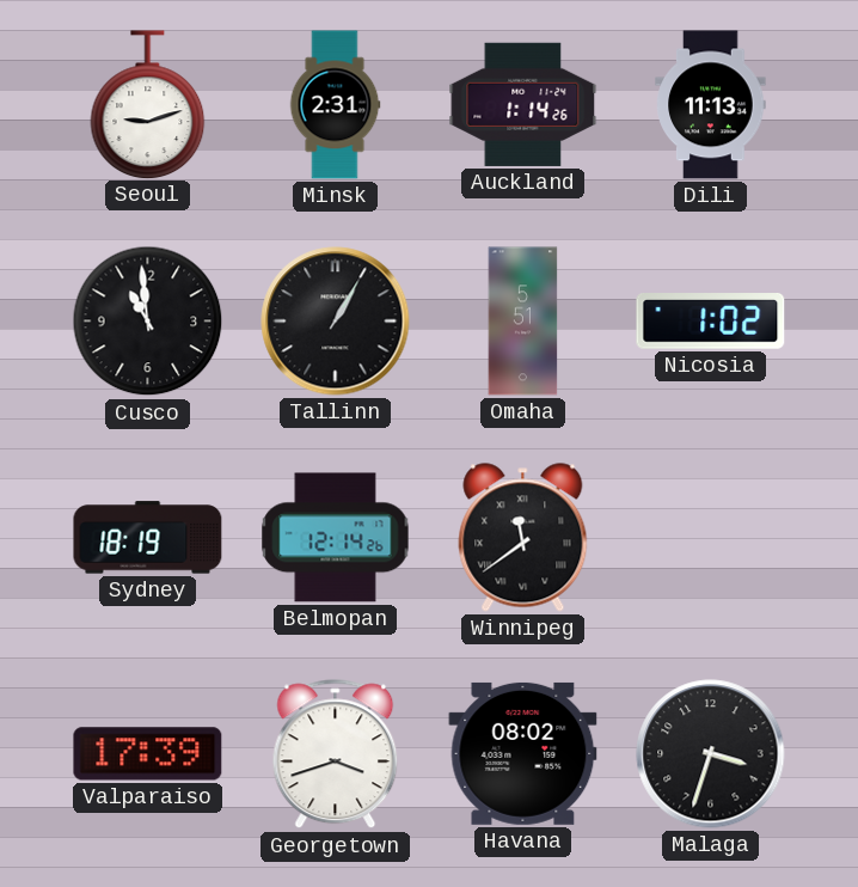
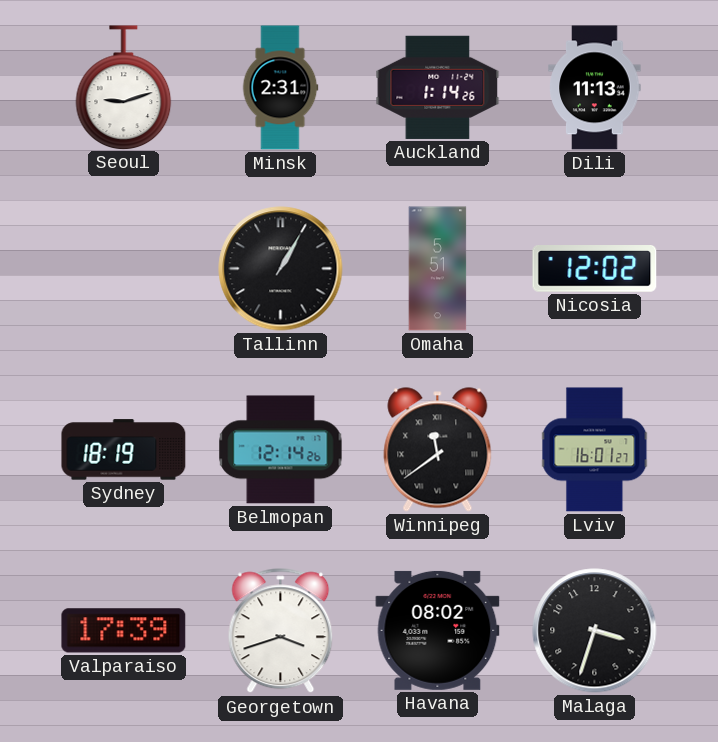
Cusco: 10:59 -> none (148, 322)
Nicosia: 1:02 -> 12:02 (595, 269)
Lviv: none -> 16:01 (595, 450)
